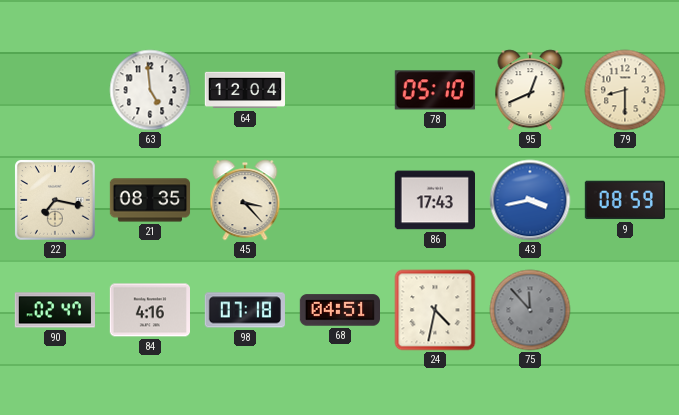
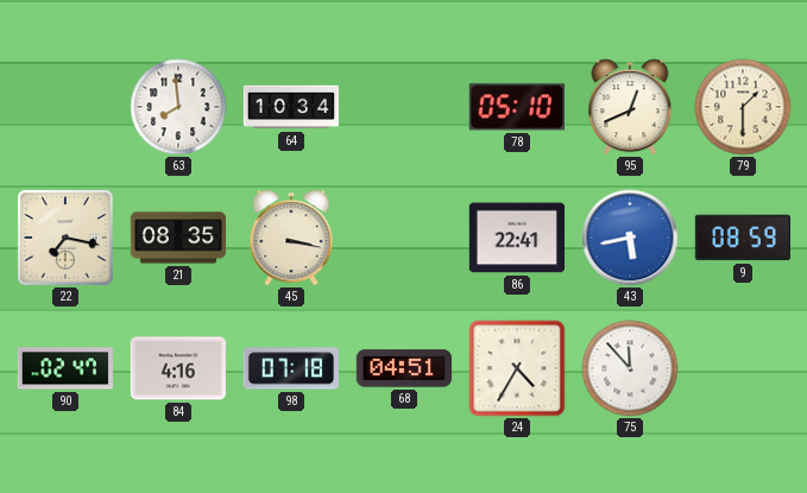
63: 4:59 -> 7:59 (178, 107)
64: 12:04 -> 10:34 (290, 107)
79: 8:30 -> 1:30 (743, 107)
45: 3:23 -> 3:17 (291, 238)
86: 17:43 -> 22:41 (516, 238)
43: 3:43 -> 5:43 (630, 238)
24: 4:32 -> 4:35 (517, 368)
75 dial: grey -> white (630, 368)
